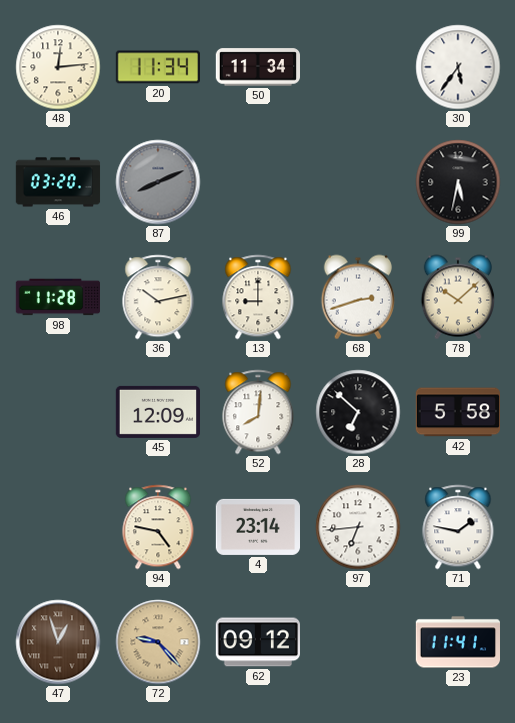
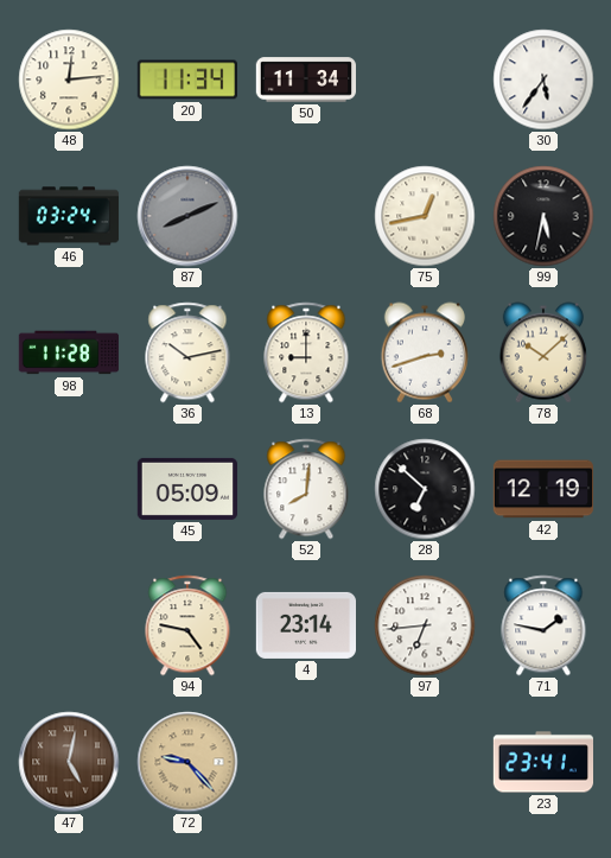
46: 03:20 -> 03:24 (69, 216)
75: none -> 12:43 (425, 216)
45: 12:09 -> 05:09 (186, 489)
42: 5:58 -> 12:19 (542, 489)
47: 12:57 -> 5:02 (69, 762)
62: 09:12 -> none (257, 642)
23: 11:41 -> 23:41 (542, 762)
